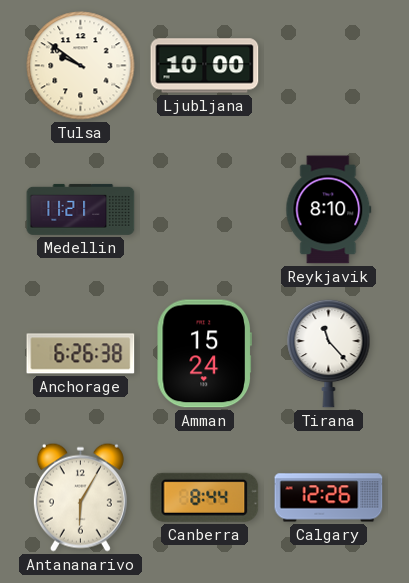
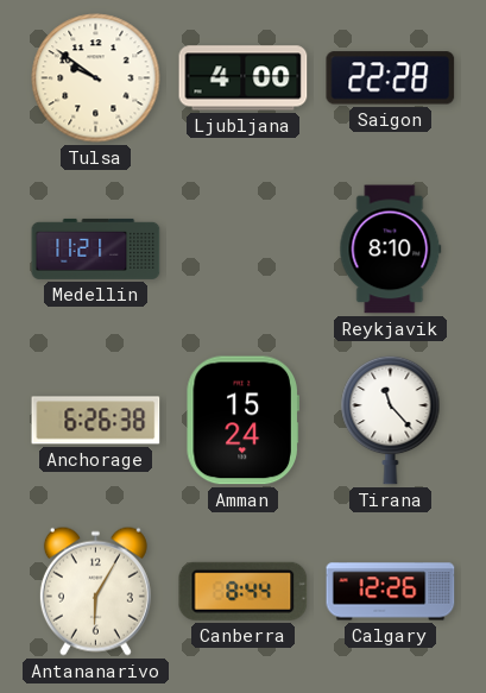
Ljubljana: 10:00 -> 4:00 (244, 78)
Saigon: none -> 22:28 (391, 78)
